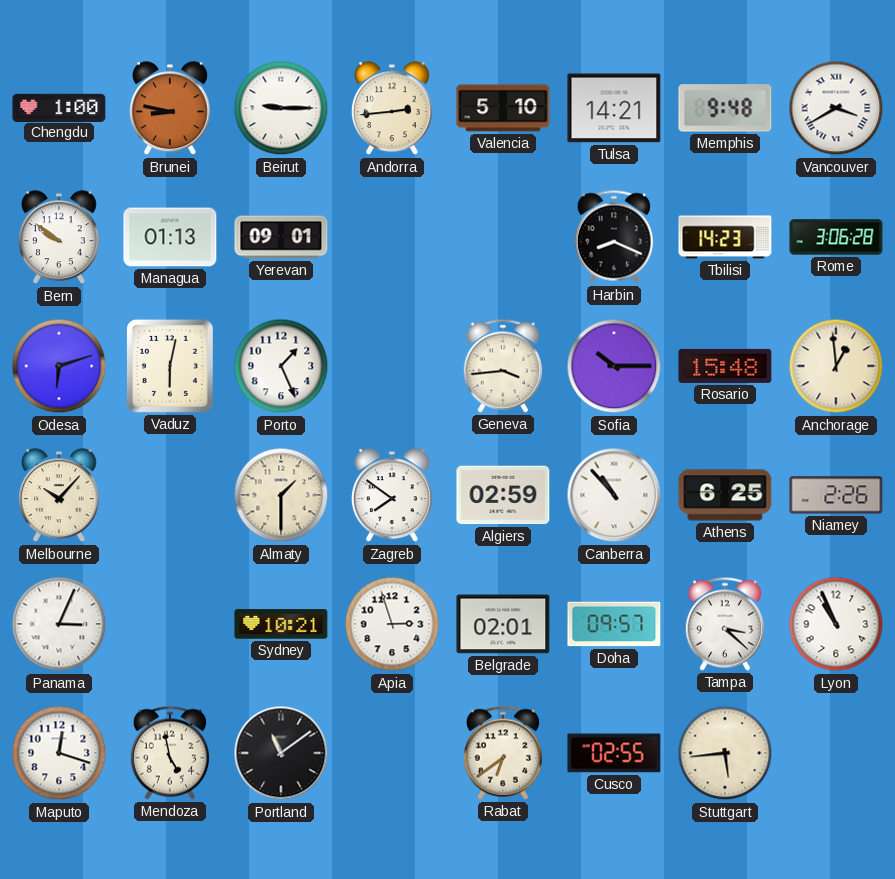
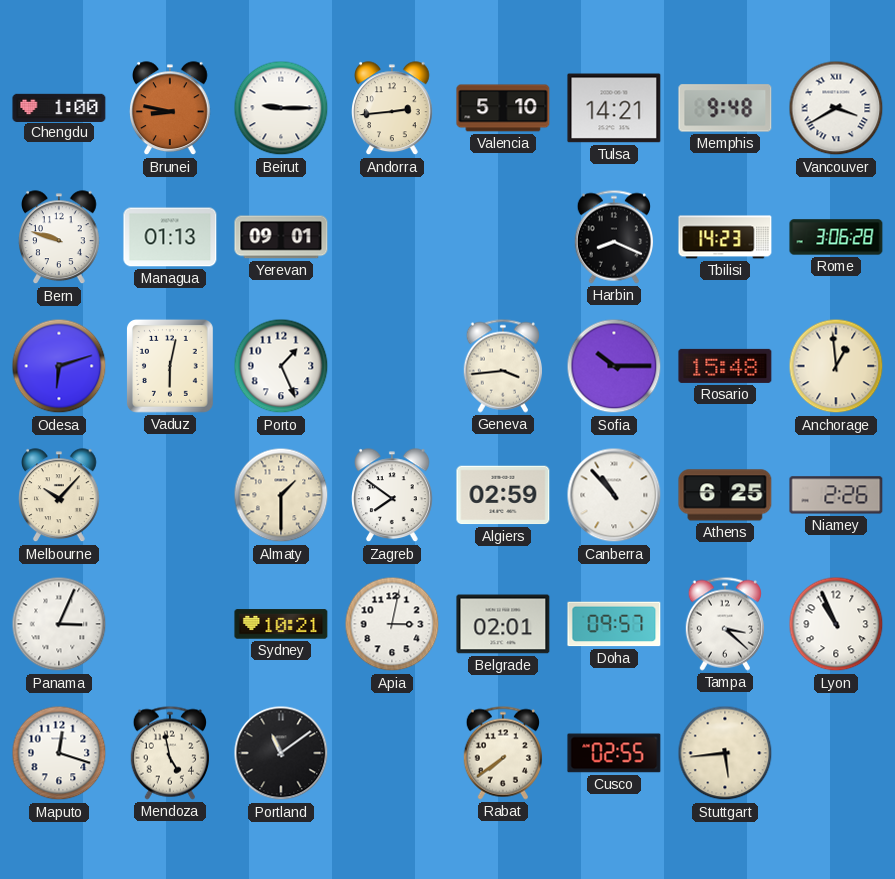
Bern: 9:51 -> 9:48 (60, 238)
Apia: 2:57 -> 3:02 (392, 624)
Rabat: 6:39 -> 7:39 (502, 753)
